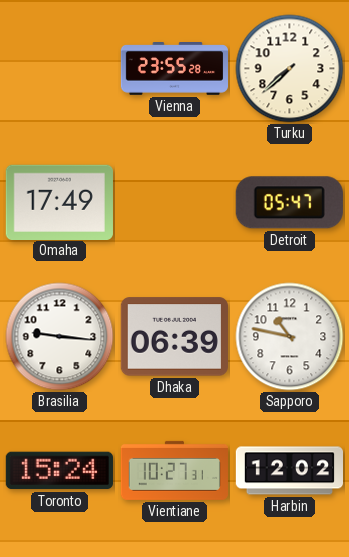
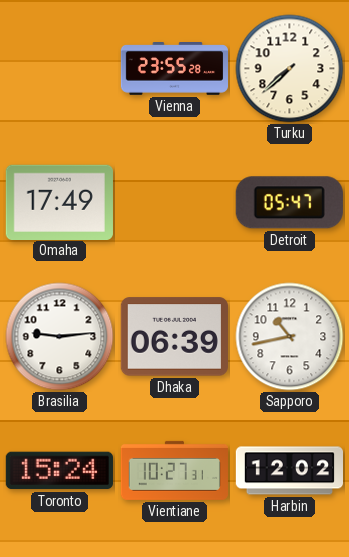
Brasilia: 9:16 -> 9:14 (60, 337)
Sapporo: 10:47 -> 10:43 (290, 337)
